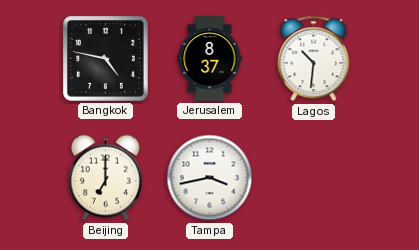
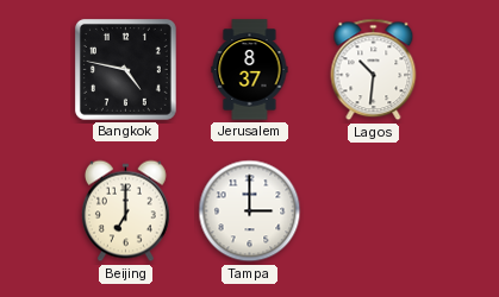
Tampa: 3:43 -> 3:00 (250, 211)
